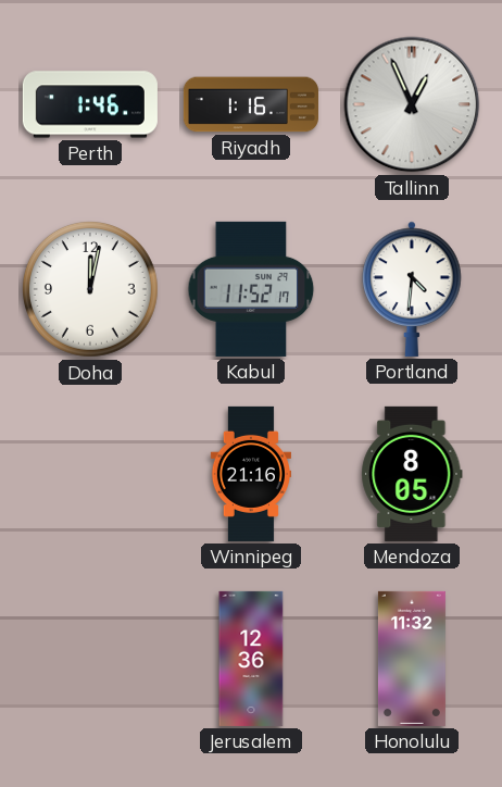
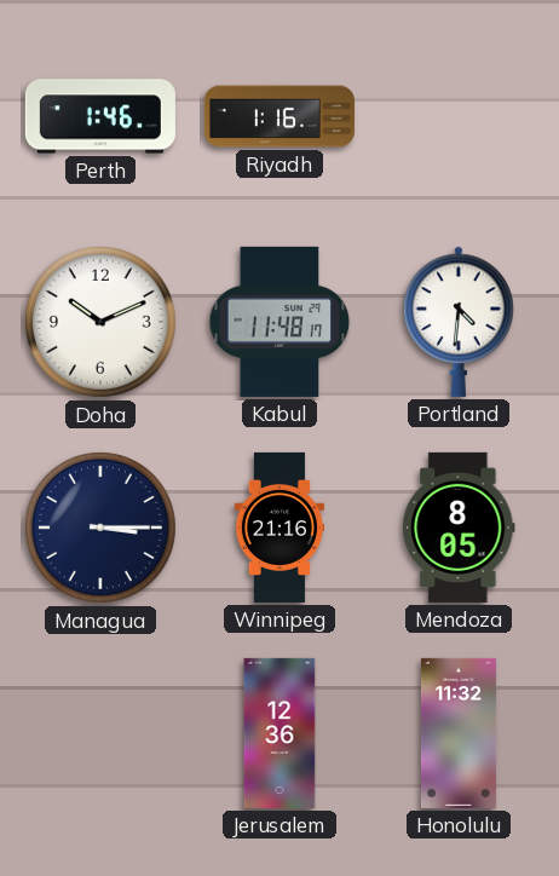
Tallinn: 12:56 -> none (412, 104)
Doha: 12:02 -> 10:11 (100, 322)
Kabul: 11:52 -> 11:48 (279, 322)
Managua: none -> 3:15 (100, 528)
